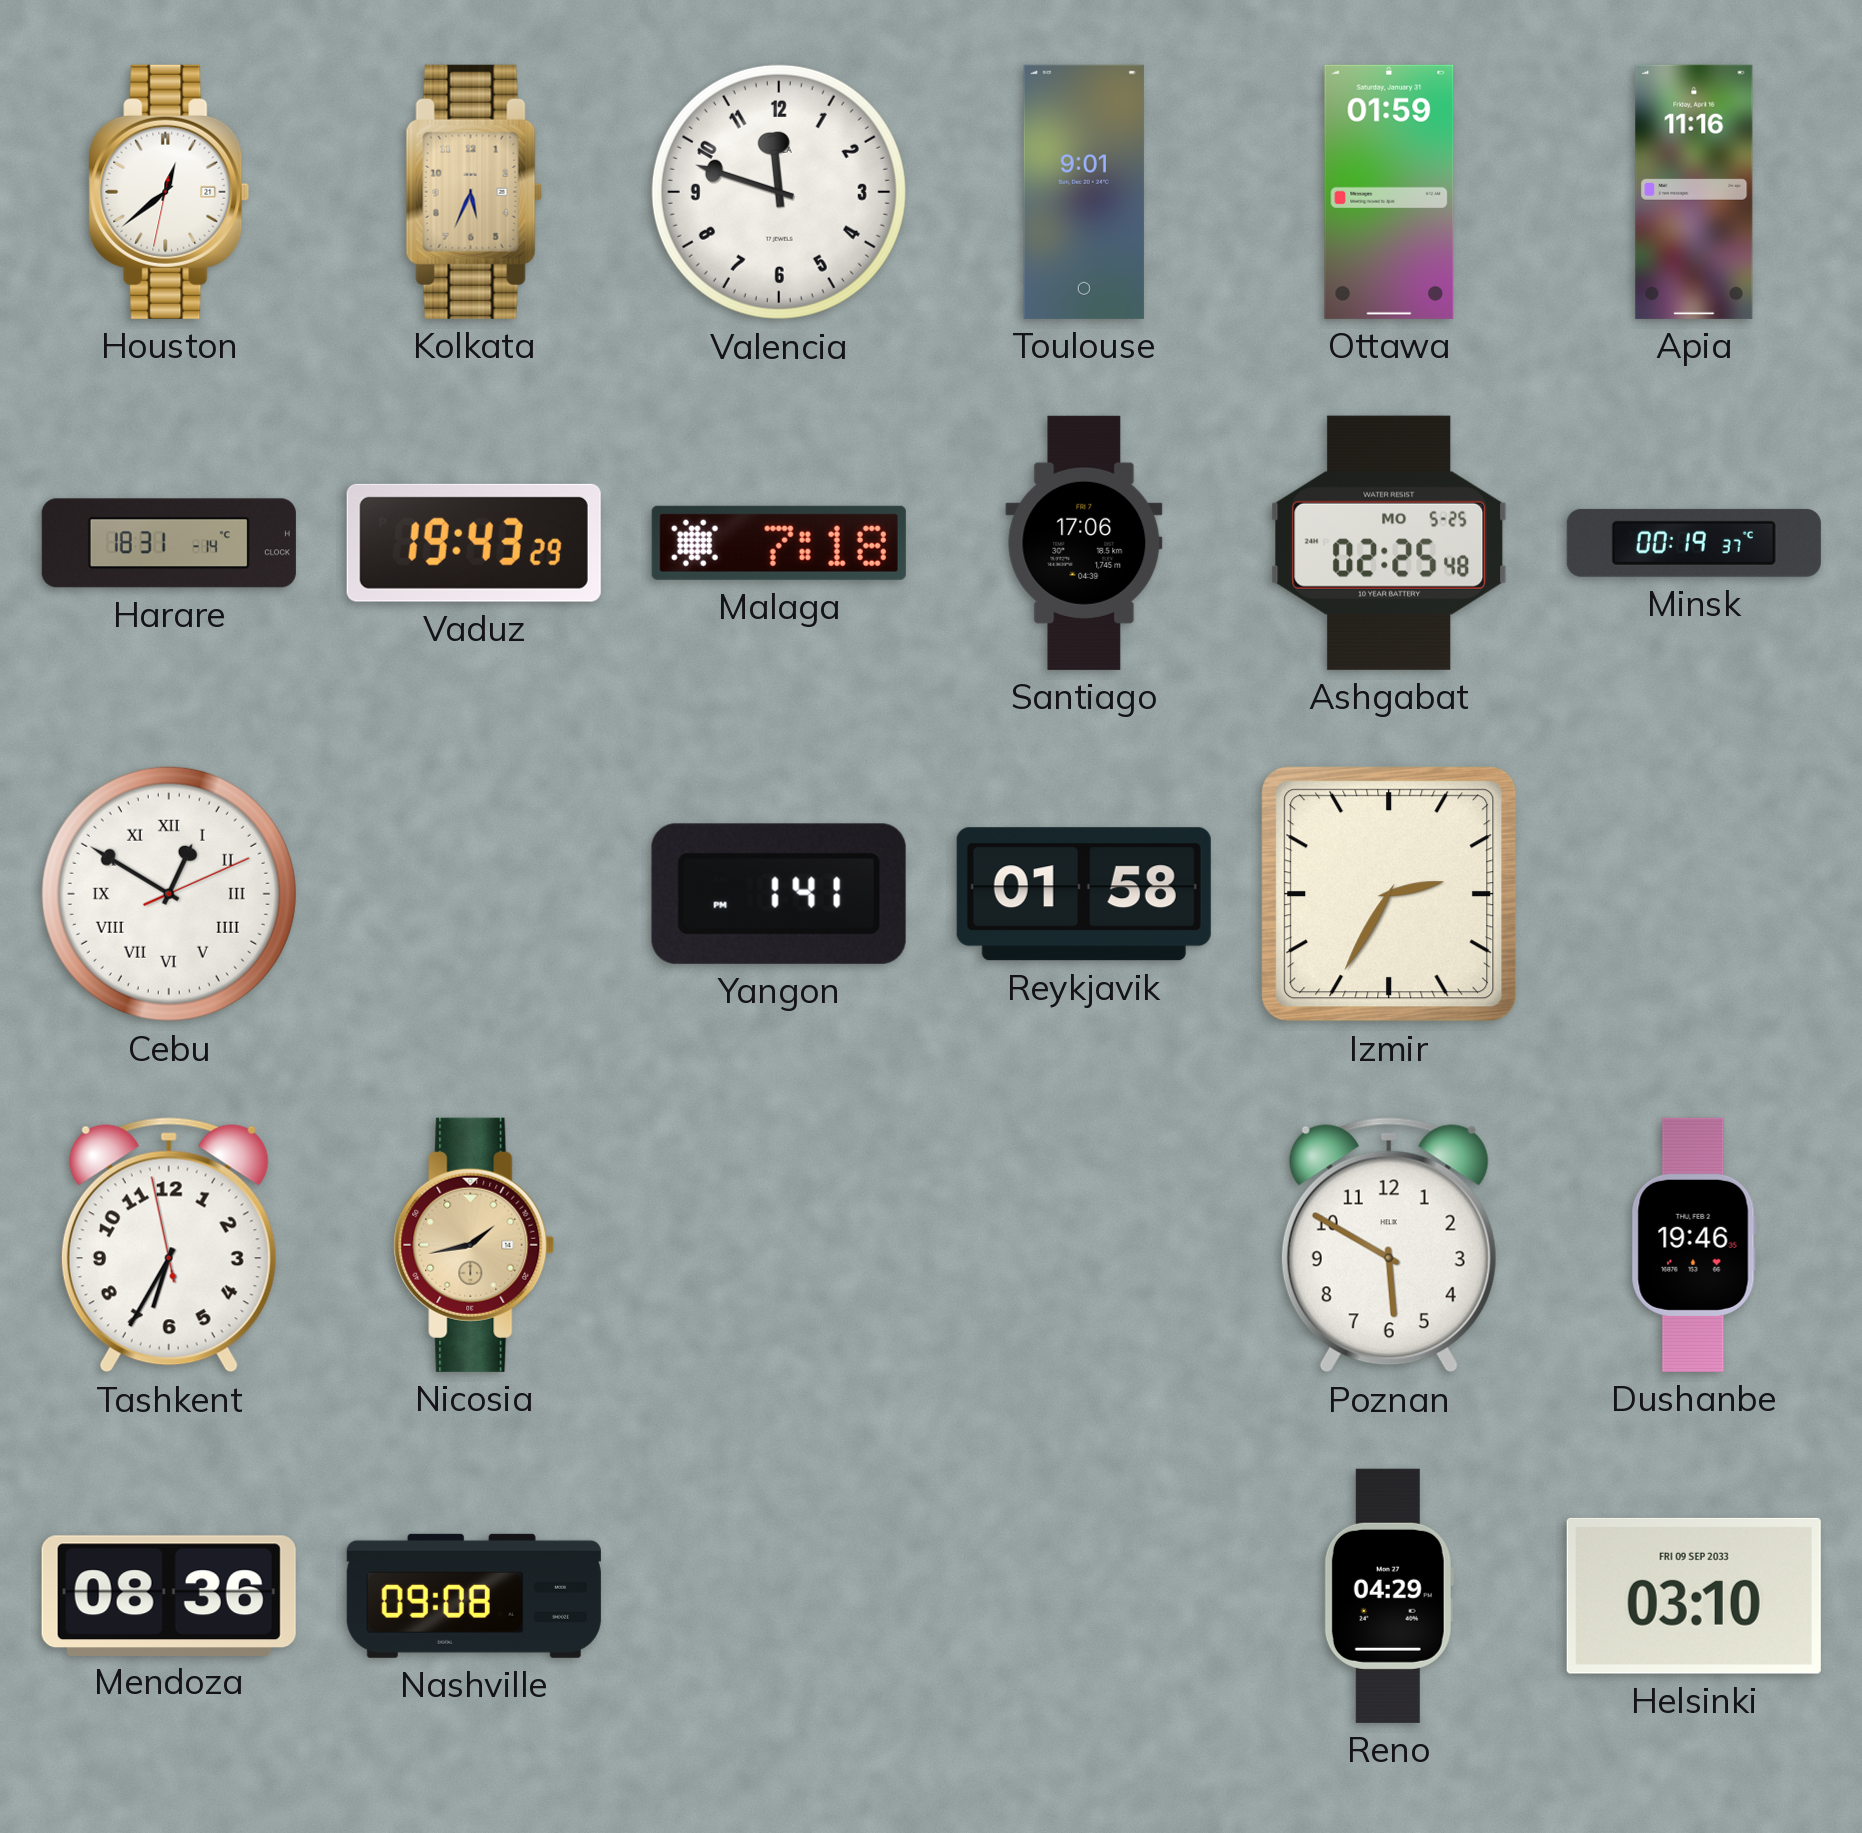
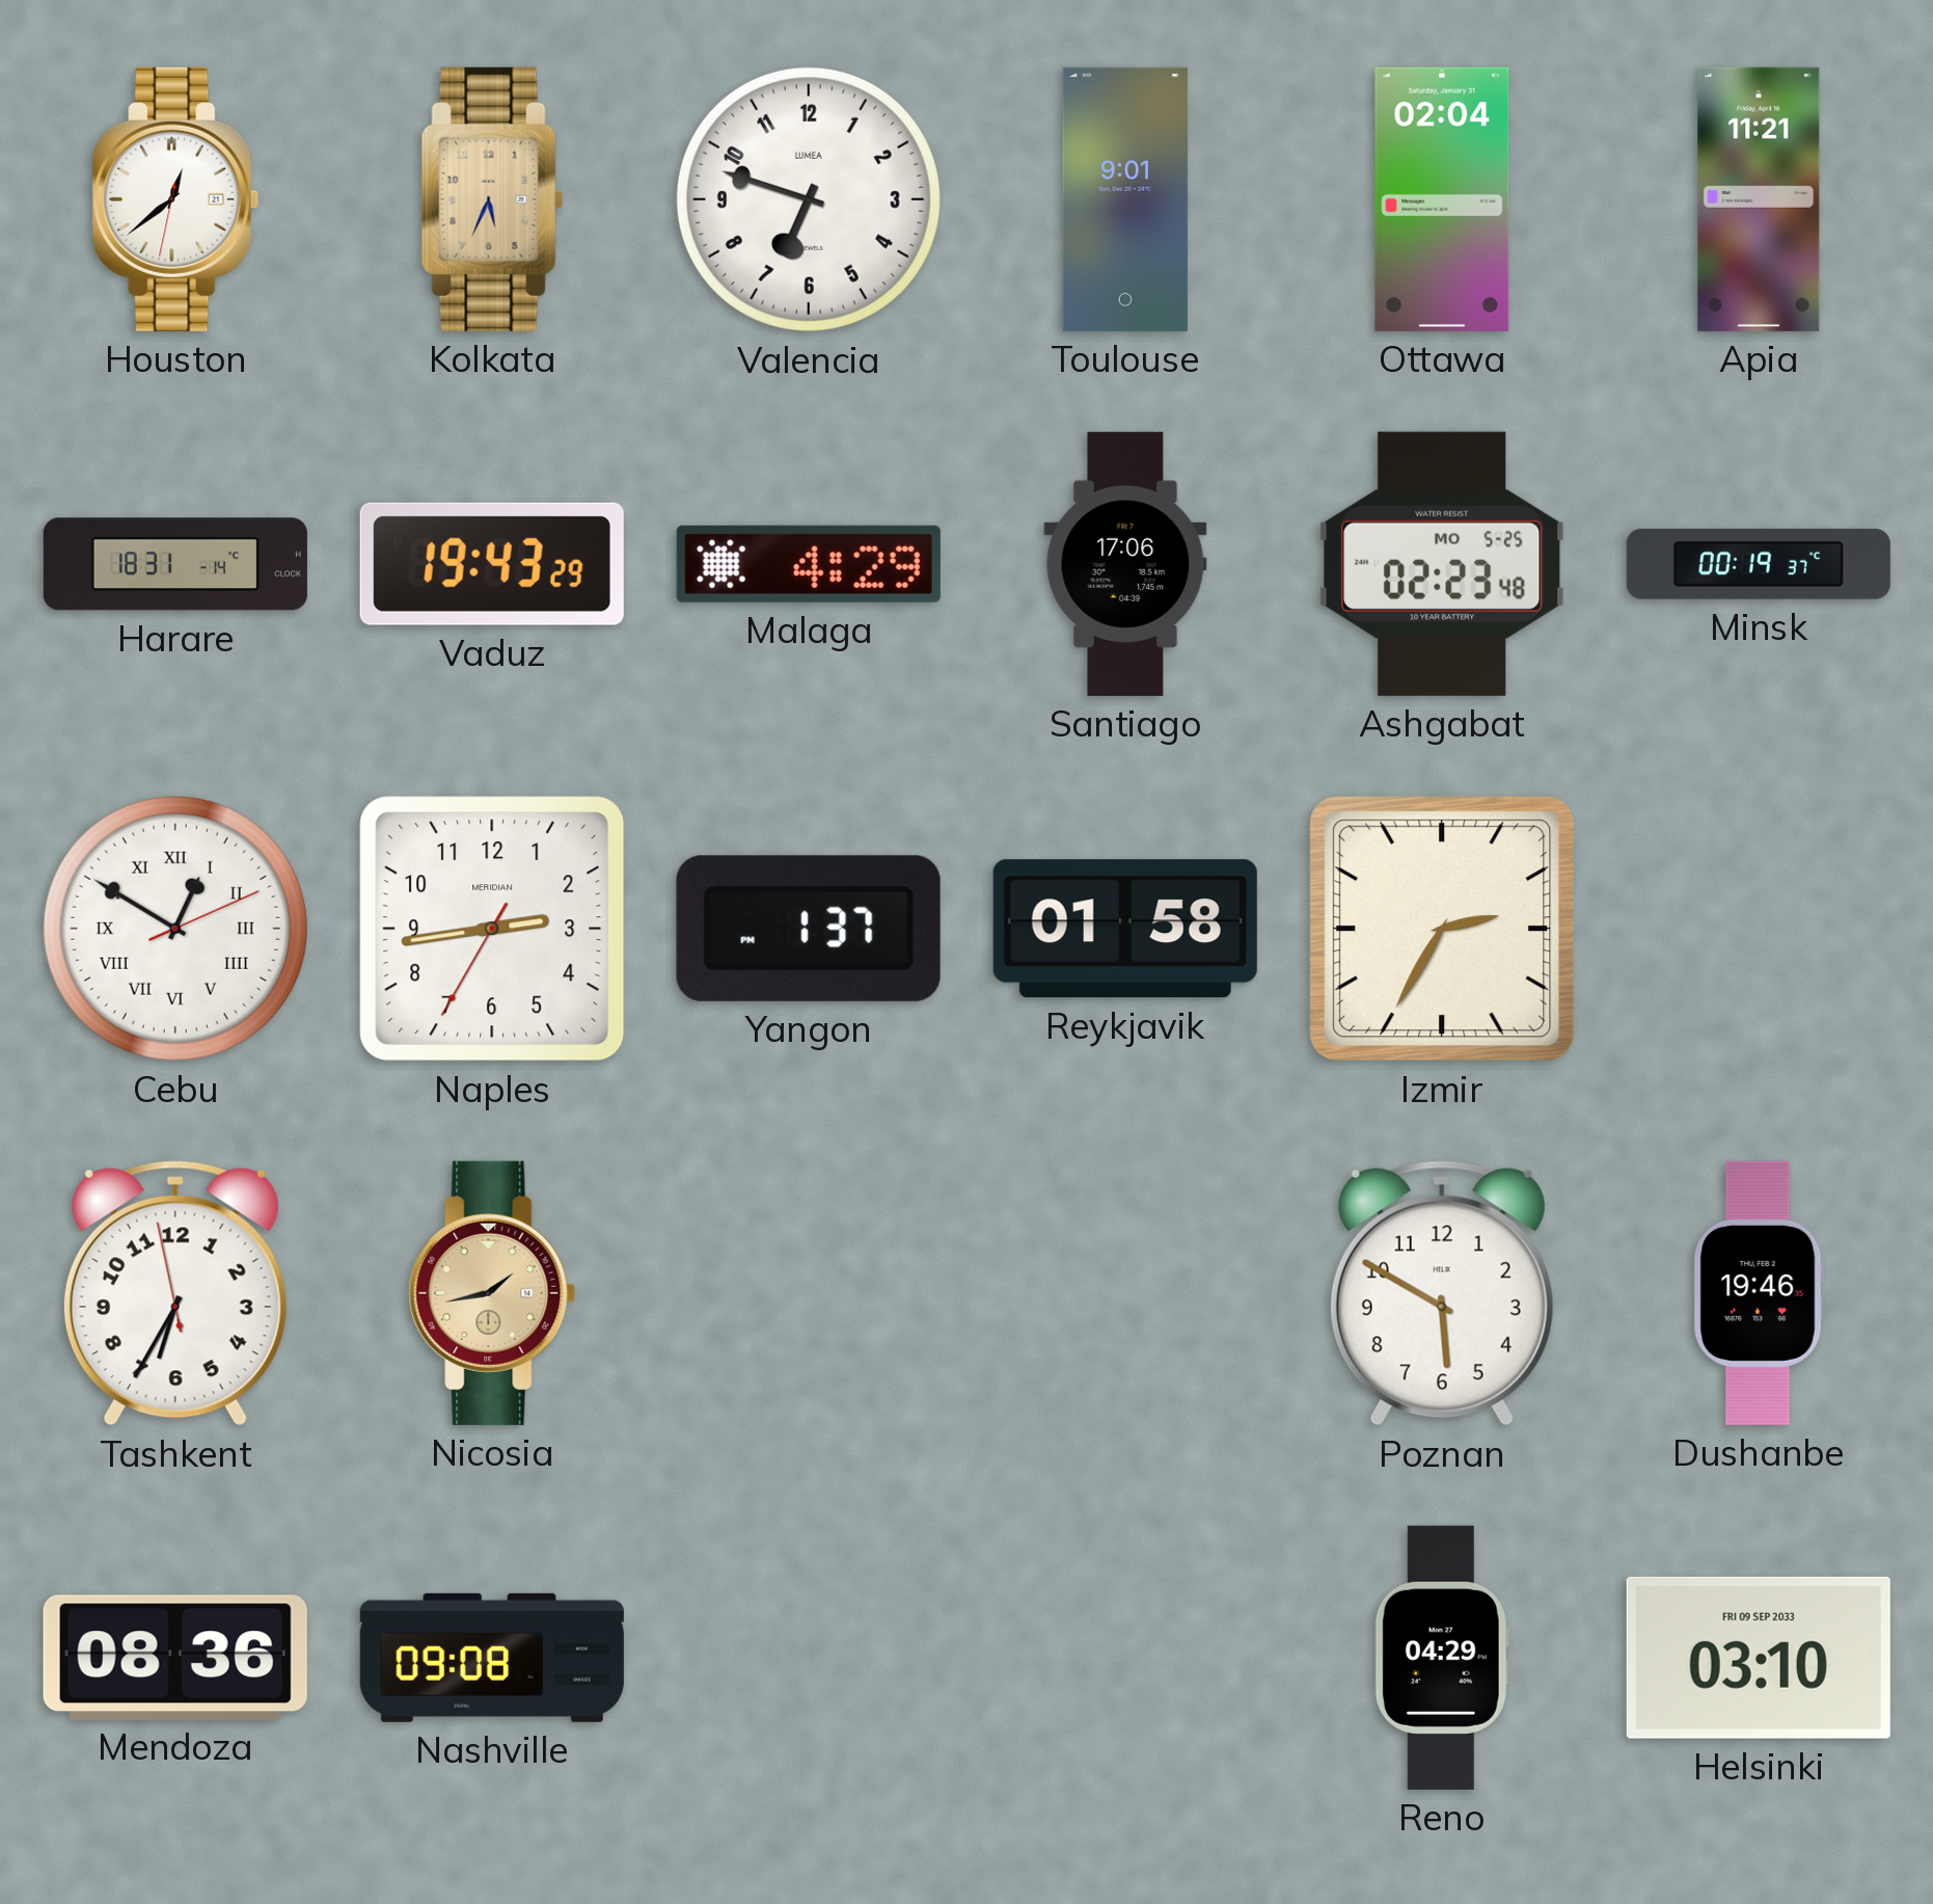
Valencia: 11:48 -> 6:48 (809, 199)
Ottawa: 01:59 -> 02:04 (1442, 199)
Apia: 11:16 -> 11:21 (1759, 199)
Malaga: 7:18 -> 4:29 (809, 564)
Ashgabat: 02:25 -> 02:23 (1442, 564)
Naples: none -> 2:43 (492, 929)
Yangon: 1:41 -> 1:37 (809, 929)
